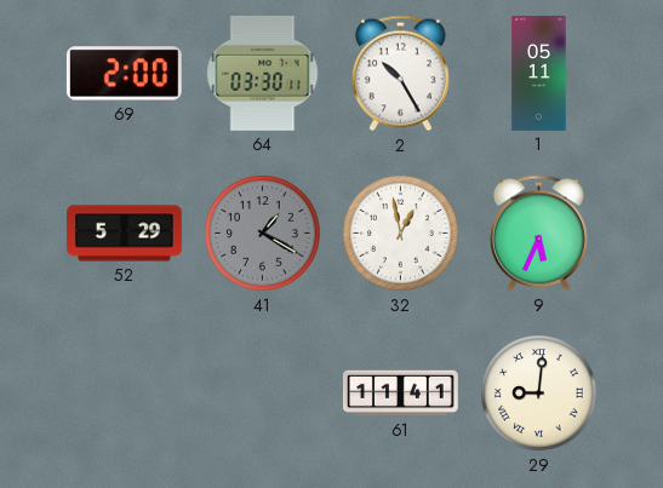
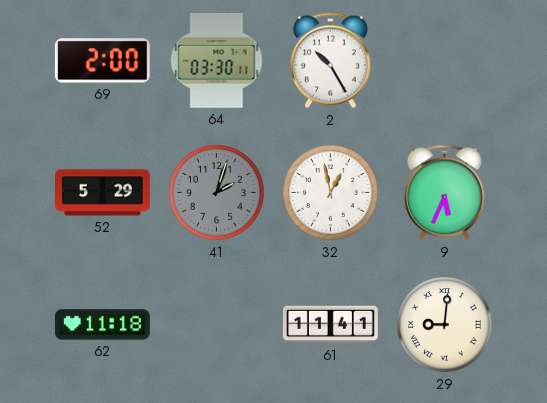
1: 05:11 -> none (539, 74)
41: 1:20 -> 2:03 (217, 193)
62: none -> 11:18 (102, 325)
